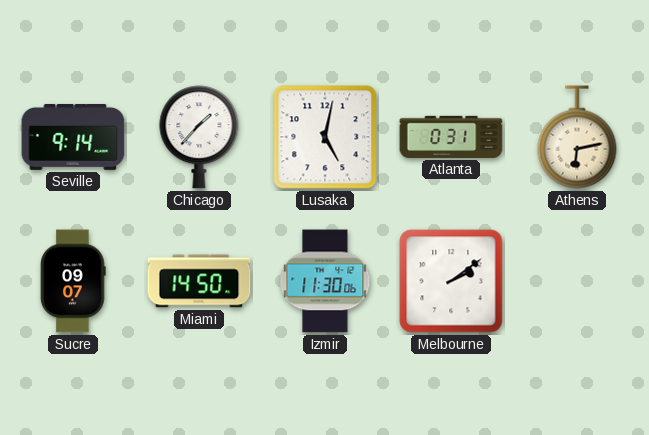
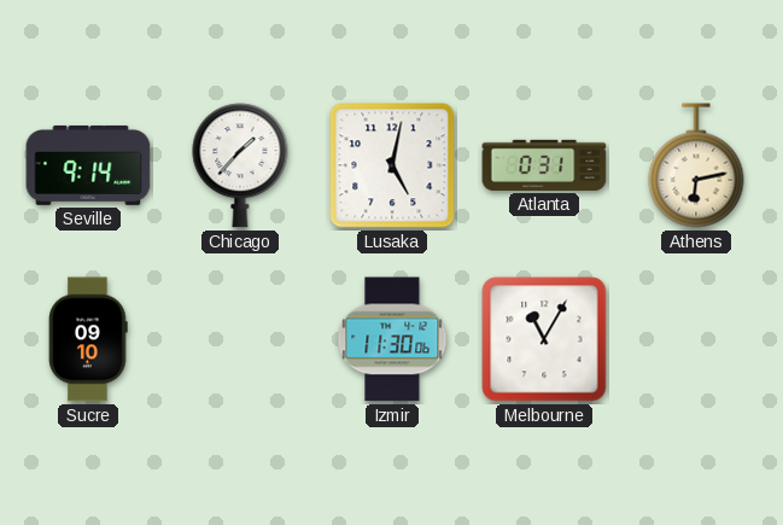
Sucre: 09:07 -> 09:10 (88, 339)
Miami: 14:50 -> none (199, 281)
Melbourne: 2:09 -> 11:05 (544, 339)
